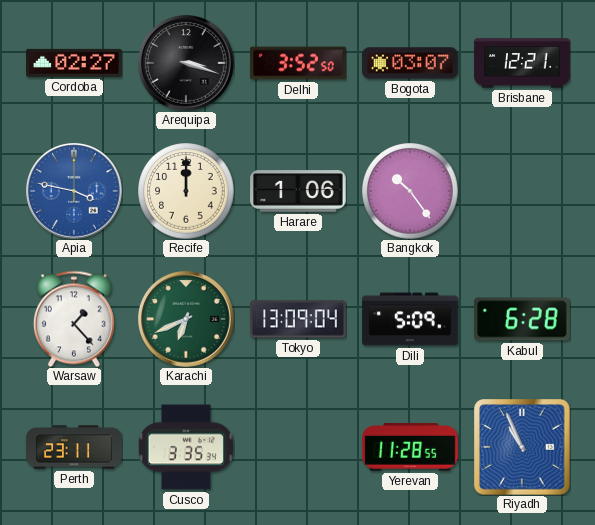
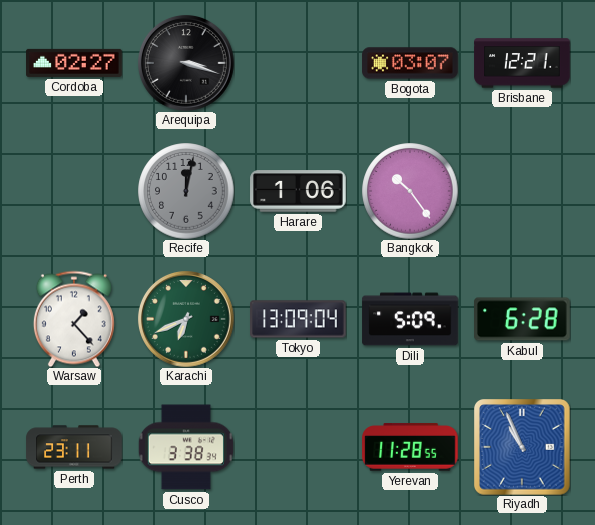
Delhi: 3:52 -> none (298, 63)
Apia: 3:47 -> none (74, 191)
Recife: 12:00 -> 12:02 (186, 191)
Recife dial: cream -> grey (186, 191)
Cusco: 3:35 -> 3:38 (186, 447)
